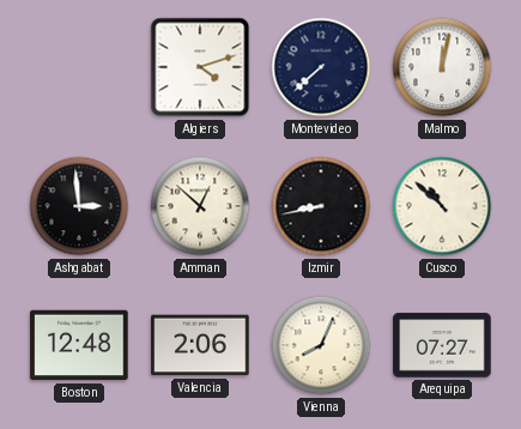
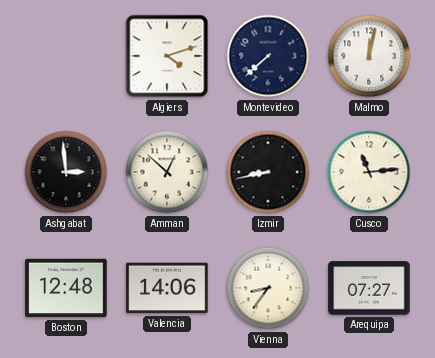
Cusco: 10:52 -> 11:14 (369, 172)
Valencia: 2:06 -> 14:06 (167, 288)
Vienna: 8:04 -> 8:36 (268, 288)
